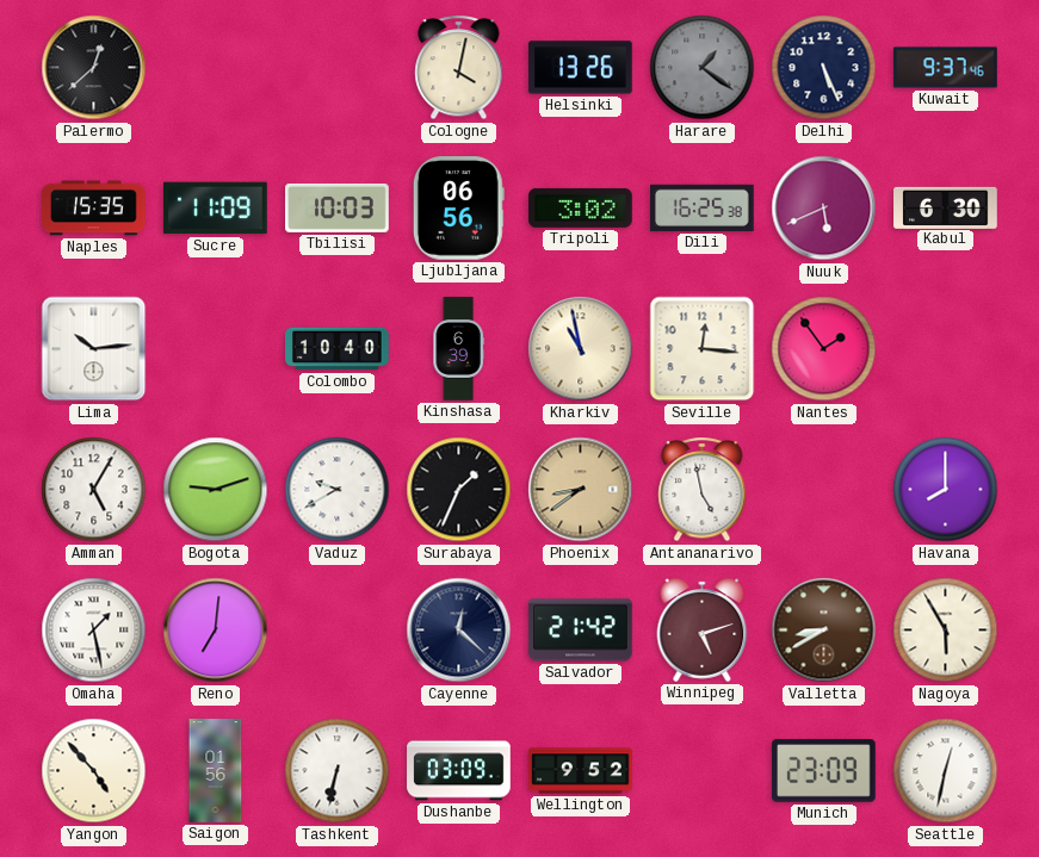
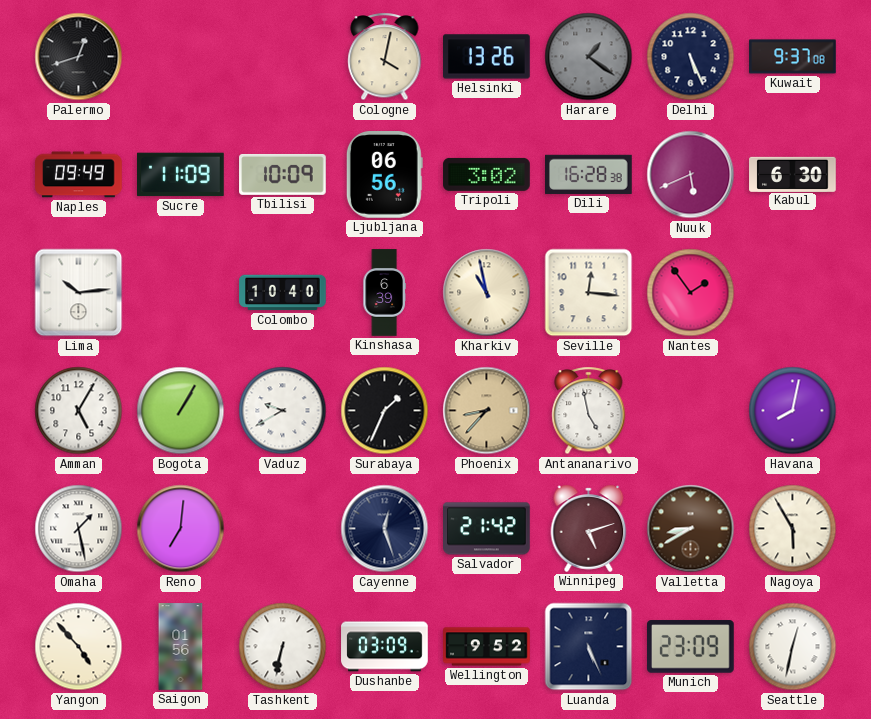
Palermo: 12:38 -> 12:42 (79, 57)
Kuwait: 9:37:46 -> 9:37:08 (793, 57)
Naples: 15:35 -> 09:49 (79, 175)
Tbilisi: 10:03 -> 10:09 (283, 174)
Dili: 16:25 -> 16:28 (589, 174)
Bogota: 9:12 -> 1:05 (181, 411)
Phoenix: 8:39 -> 8:37 (487, 411)
Havana: 8:00 -> 8:02 (793, 411)
Cayenne: 12:22 -> 12:27 (385, 529)
Luanda: none -> 5:26 (589, 647)
